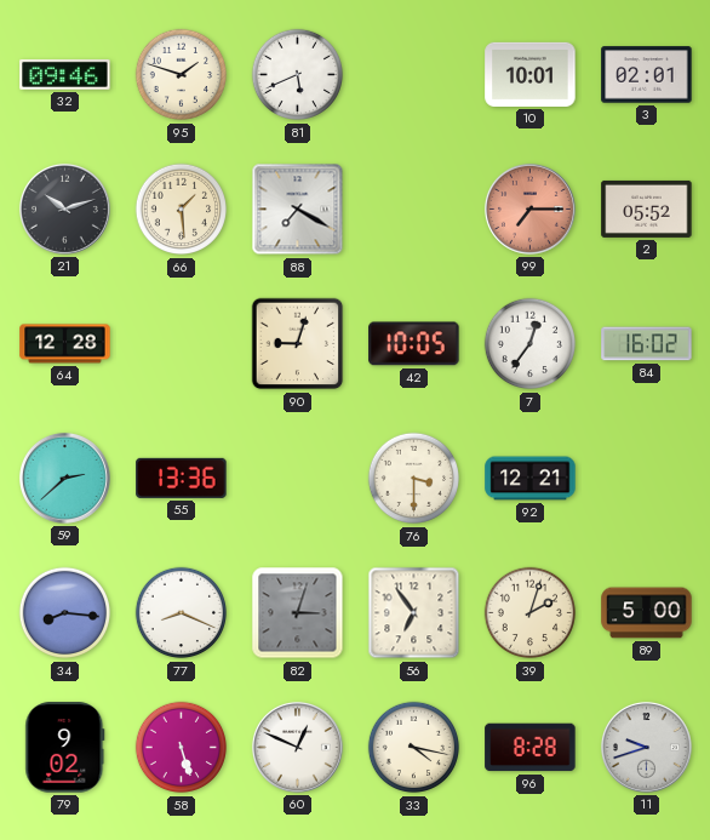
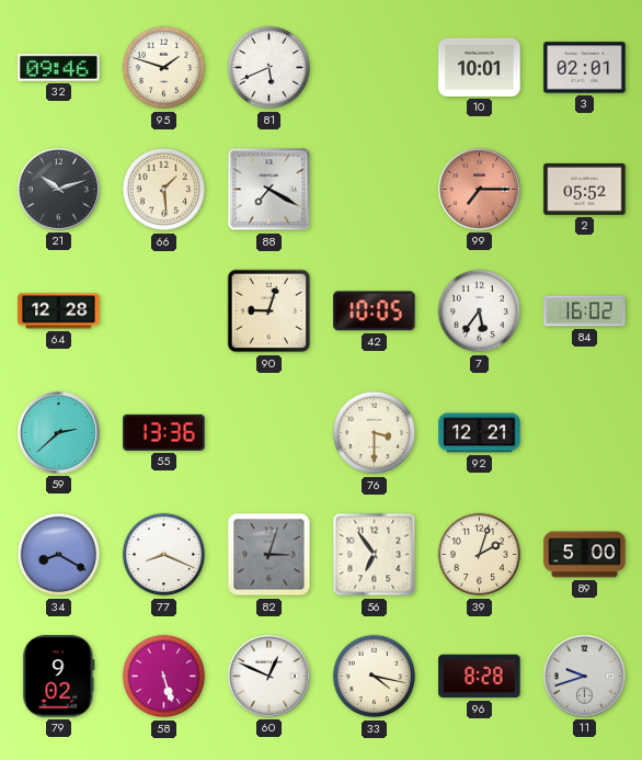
7: 12:36 -> 5:36 (480, 311)
34: 8:16 -> 8:20 (59, 555)
